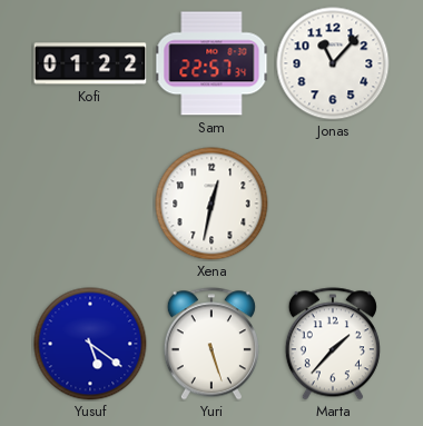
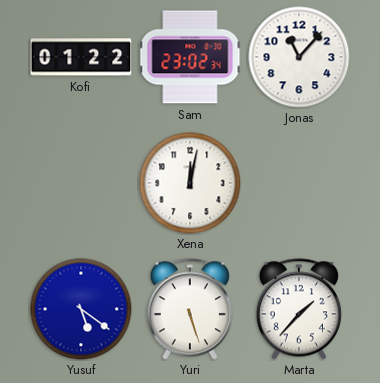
Sam: 22:57 -> 23:02 (190, 57)
Xena: 12:32 -> 12:02 (190, 183)
